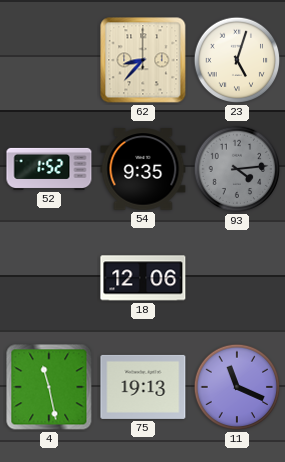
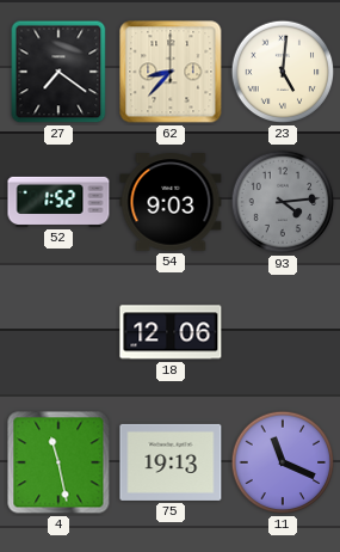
27: none -> 7:21 (58, 72)
23: 5:03 -> 5:01 (283, 72)
54: 9:35 -> 9:03 (171, 202)
